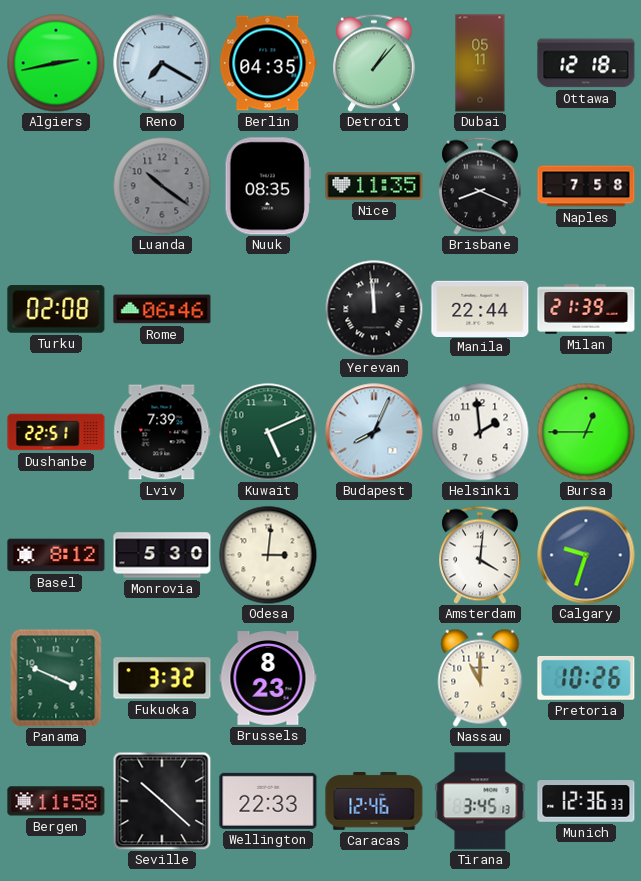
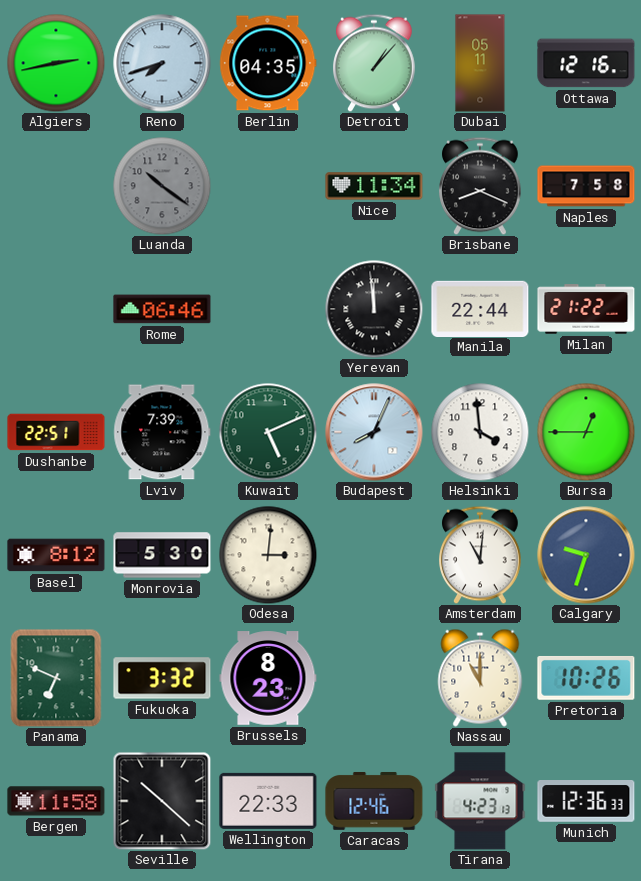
Reno: 7:20 -> 7:42 (162, 63)
Ottawa: 12:18 -> 12:16 (586, 63)
Nuuk: 08:35 -> none (268, 186)
Nice: 11:35 -> 11:34 (374, 186)
Turku: 02:08 -> none (56, 309)
Milan: 21:39 -> 21:22 (586, 309)
Helsinki: 1:59 -> 3:59 (480, 432)
Amsterdam: 4:01 -> 11:01 (481, 555)
Panama: 3:49 -> 6:49 (56, 678)
Tirana: 3:45 -> 4:23 (480, 801)
